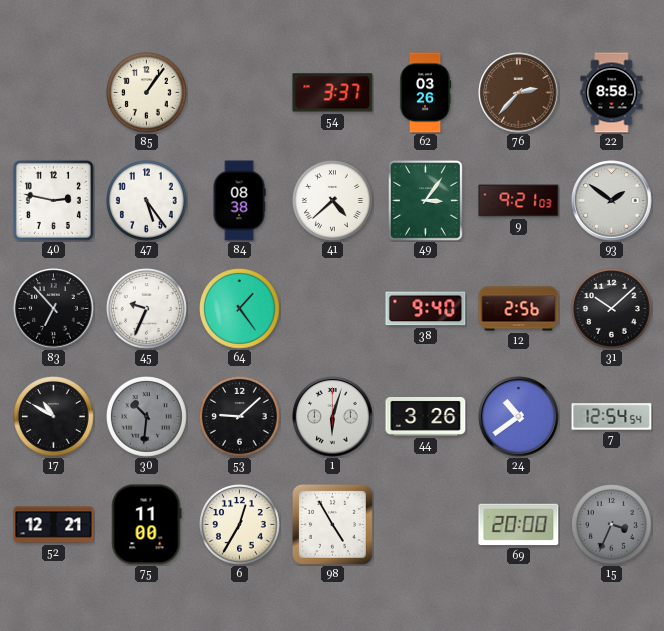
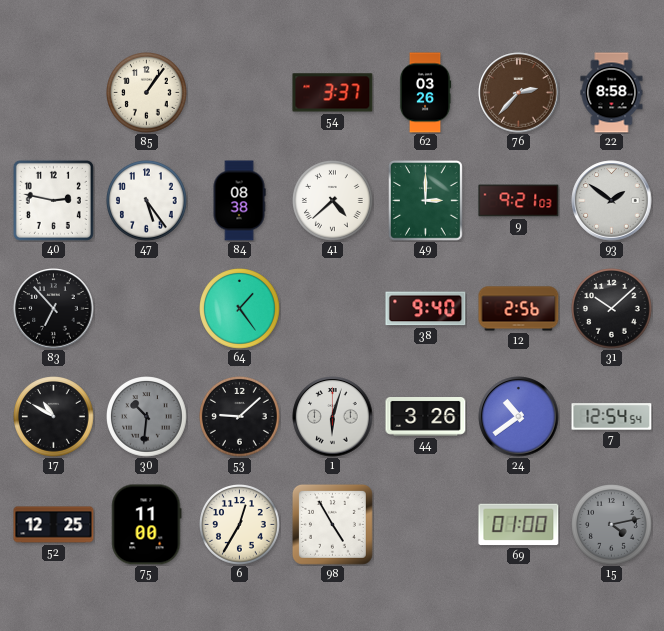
49: 3:06 -> 3:00 (426, 201)
45: 9:34 -> none (147, 309)
52: 12:21 -> 12:25 (54, 525)
69: 20:00 -> 01:00 (519, 525)
15: 3:34 -> 4:13 (612, 525)
